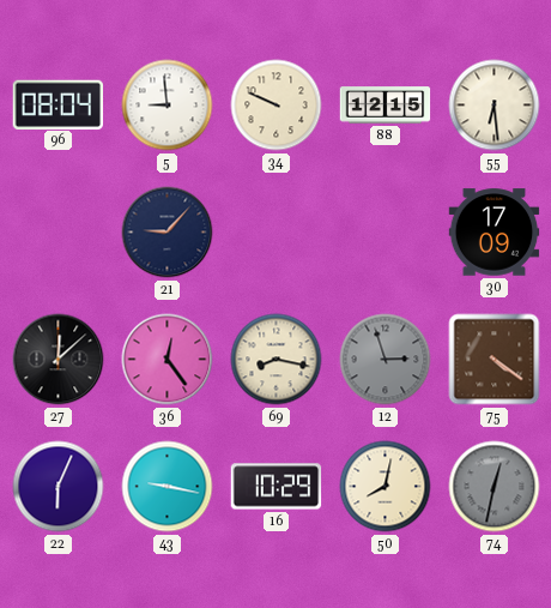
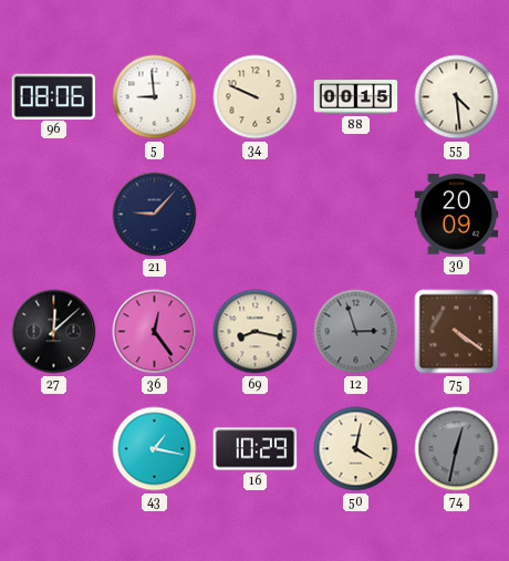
96: 08:04 -> 08:06 (53, 96)
88: 12:15 -> 00:15 (356, 97)
55: 6:29 -> 4:29 (457, 97)
30: 17:09 -> 20:09 (457, 215)
22: 6:04 -> none (59, 487)
43: 9:17 -> 1:17 (155, 449)
50: 8:02 -> 4:02 (356, 449)
